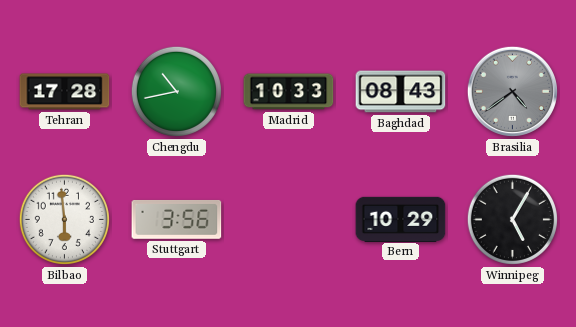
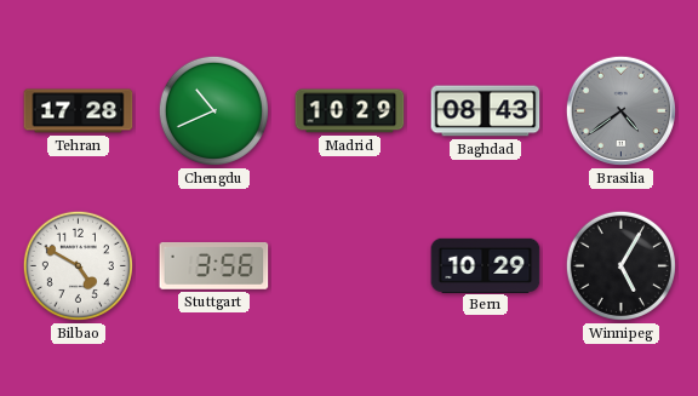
Chengdu: 10:43 -> 10:41 (213, 110)
Madrid: 10:33 -> 10:29 (350, 111)
Bilbao: 5:59 -> 4:50 (78, 265)
